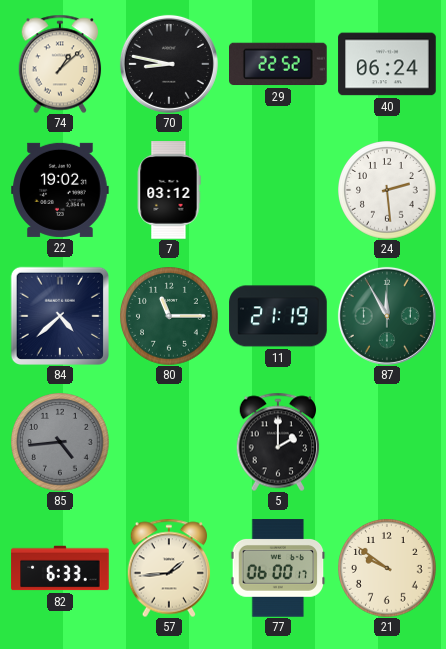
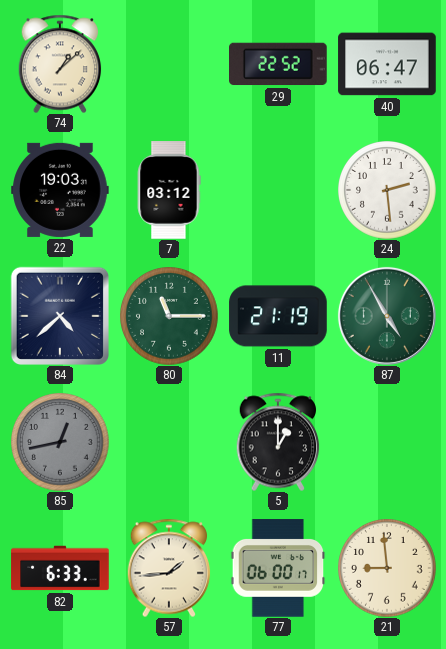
70: 8:47 -> none (169, 64)
40: 06:24 -> 06:47 (387, 64)
22: 19:02 -> 19:03 (60, 190)
87: 11:55 -> 4:55 (387, 316)
85: 4:44 -> 12:43 (61, 443)
5: 2:00 -> 1:00 (278, 442)
21: 9:51 -> 8:59 (388, 569)
